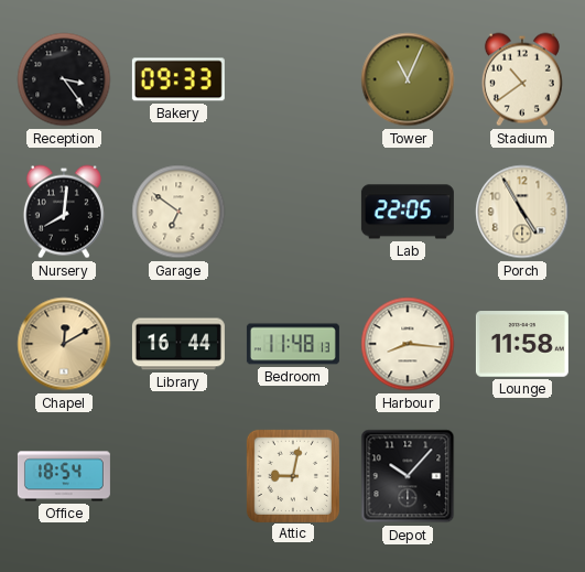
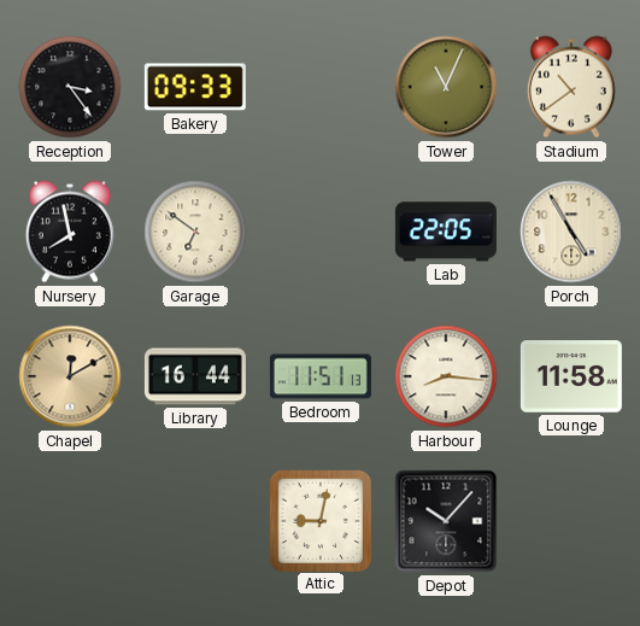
Nursery: 8:01 -> 7:58 (70, 232)
Bedroom: 11:48 -> 11:51 (321, 376)
Office: 18:54 -> none (64, 476)
